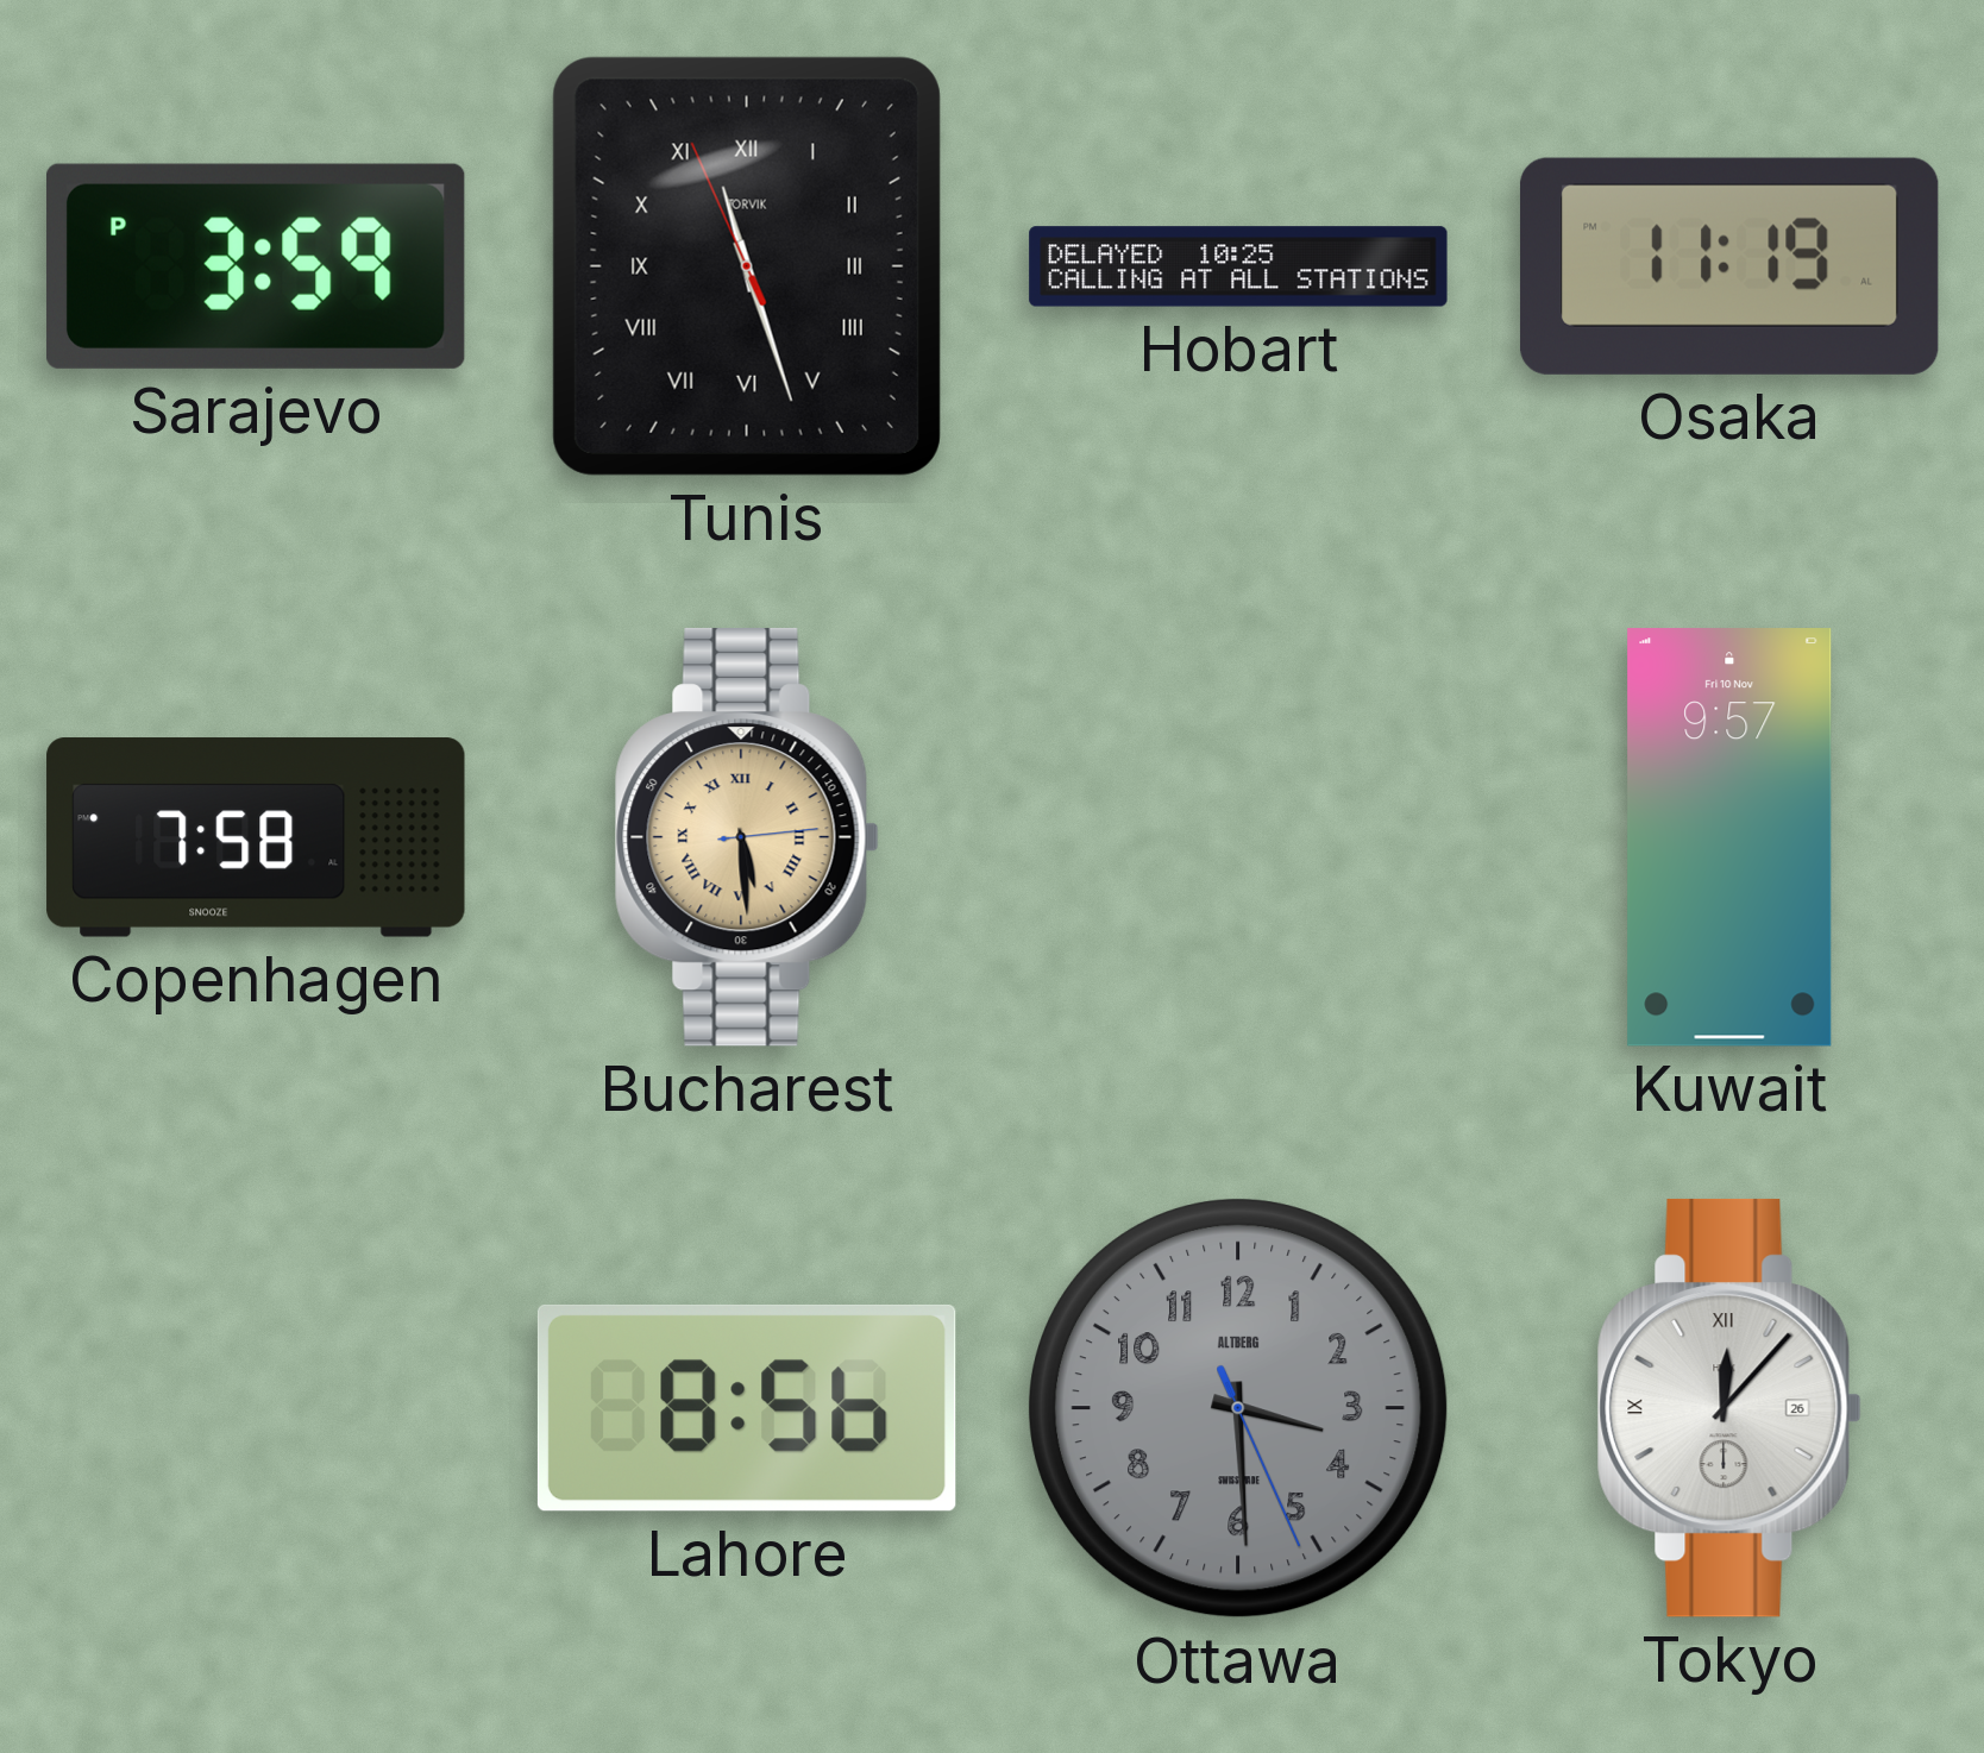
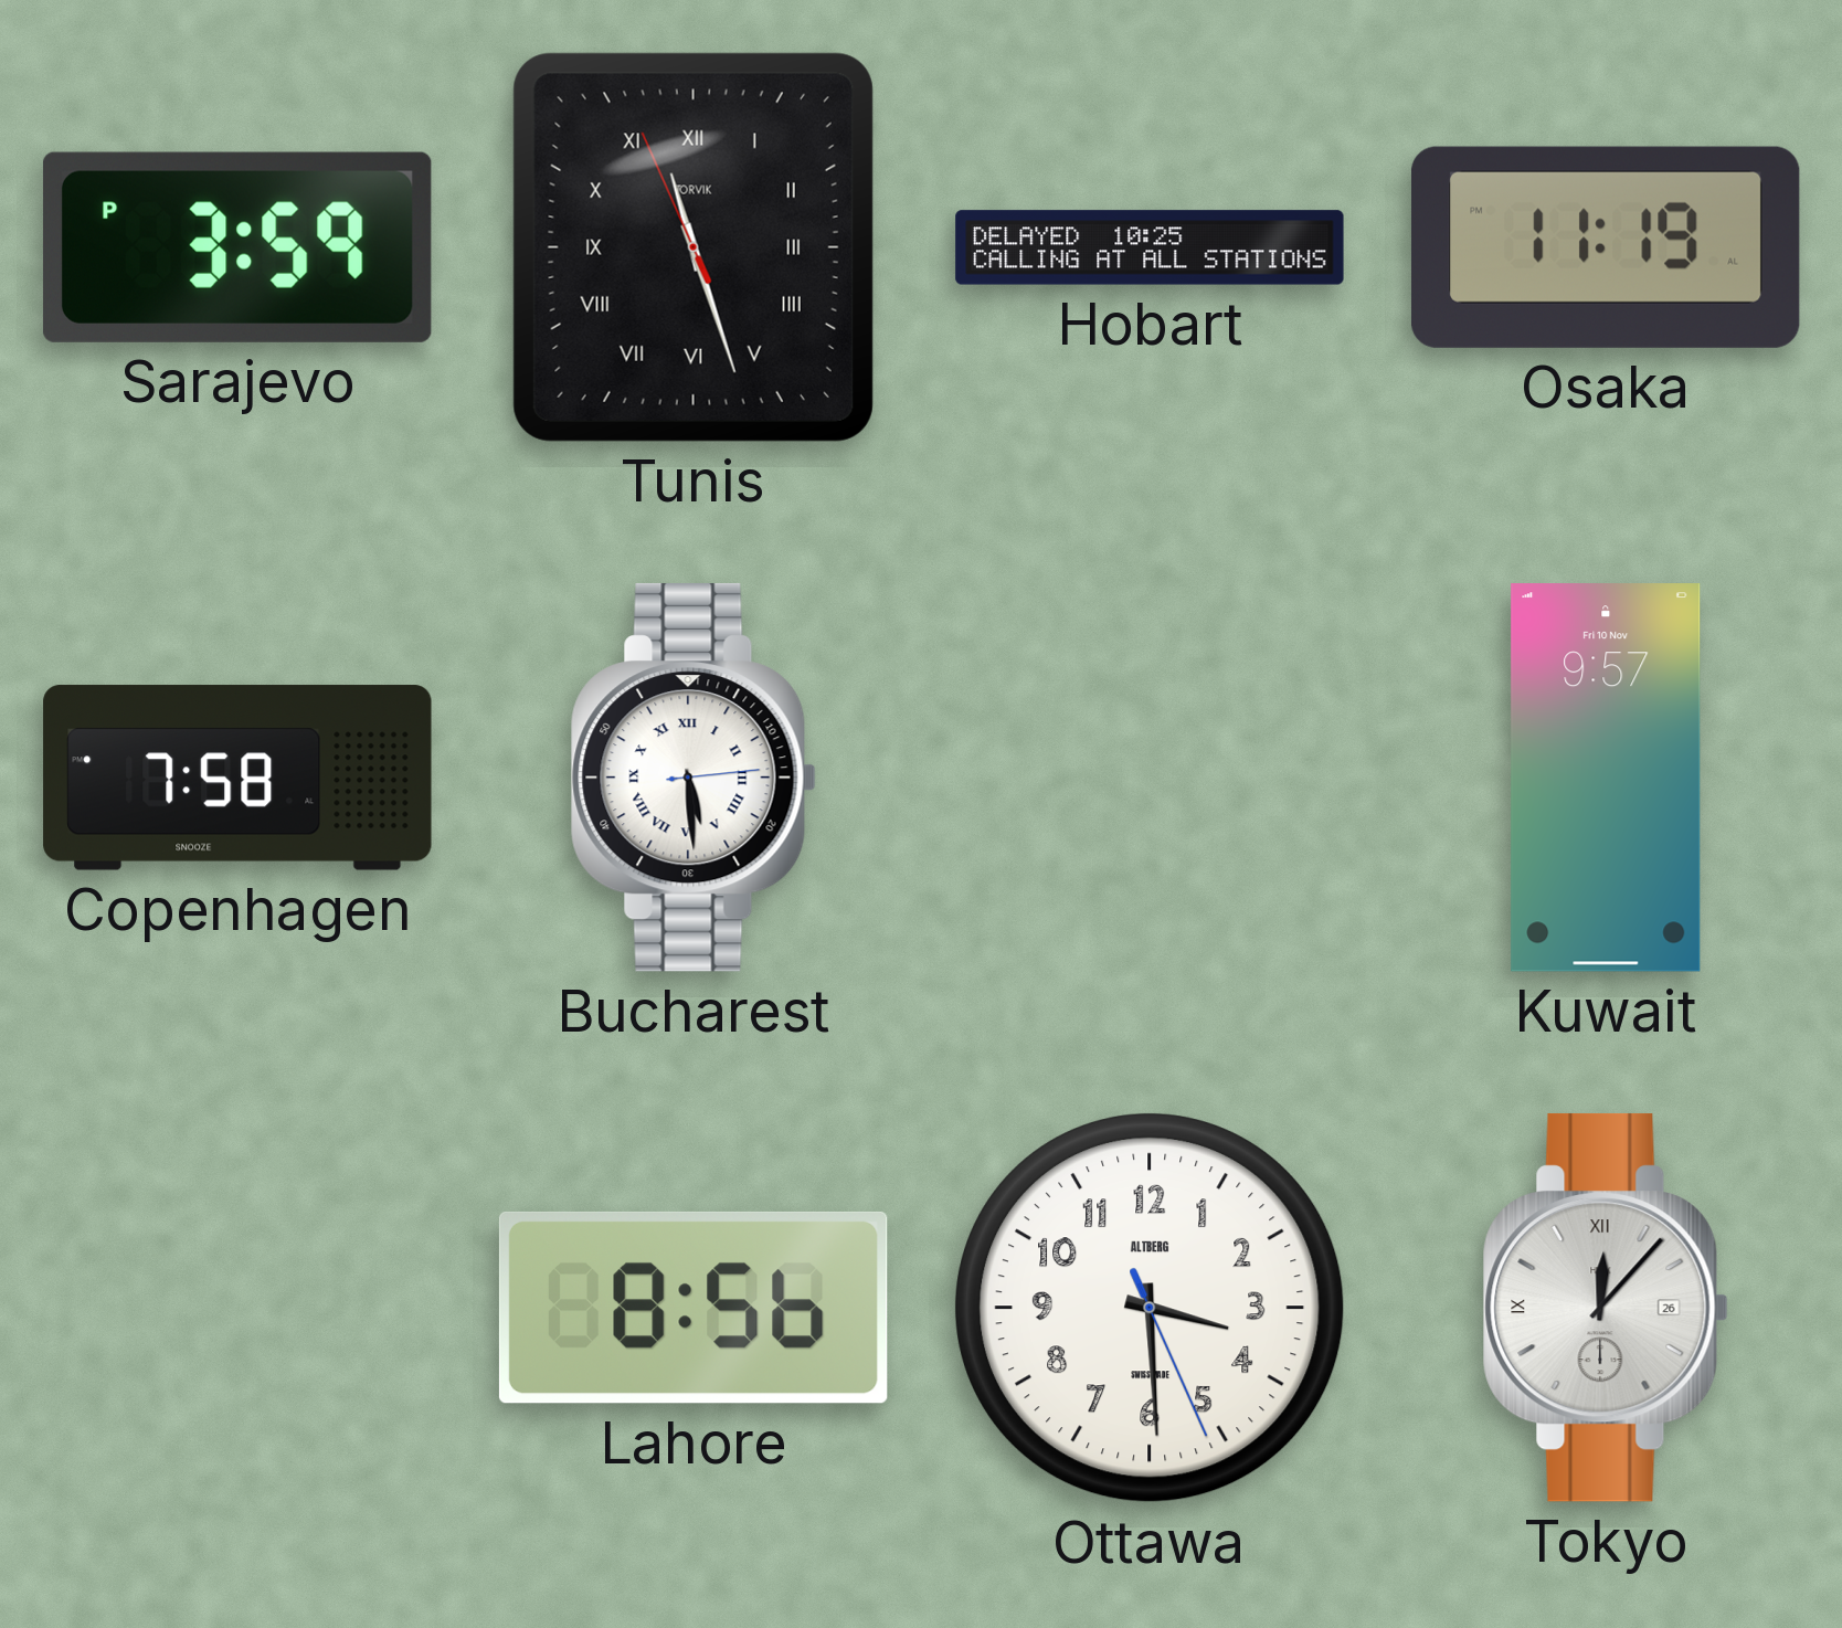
Bucharest dial: champagne -> white (694, 778)
Ottawa dial: grey -> white (1151, 1309)
